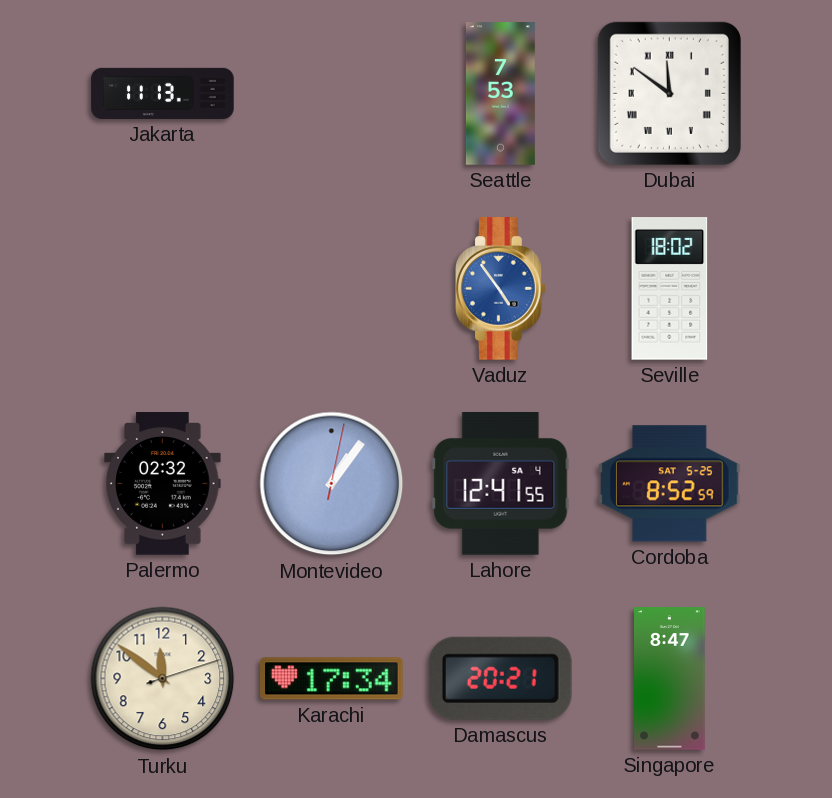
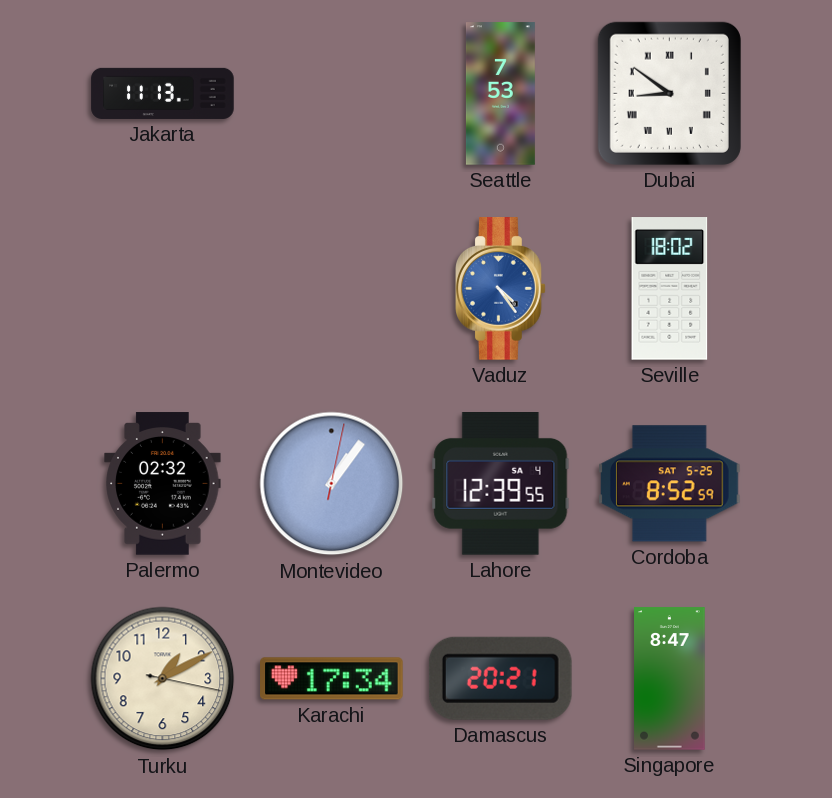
Dubai: 11:51 -> 8:51 (669, 93)
Vaduz: 4:54 -> 4:24 (501, 289)
Lahore: 12:41 -> 12:39 (501, 484)
Turku: 11:51 -> 1:10 (163, 679)
